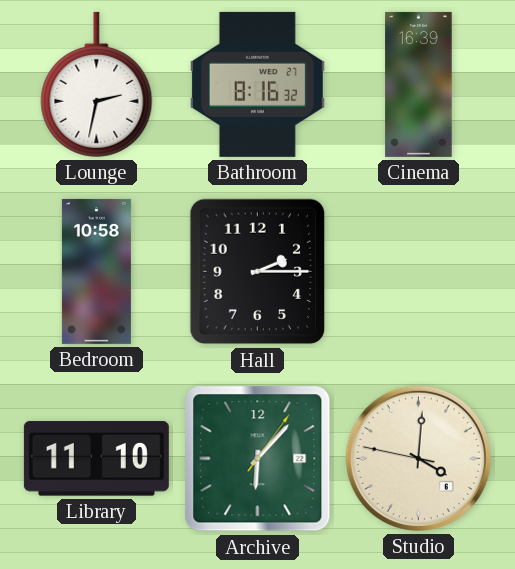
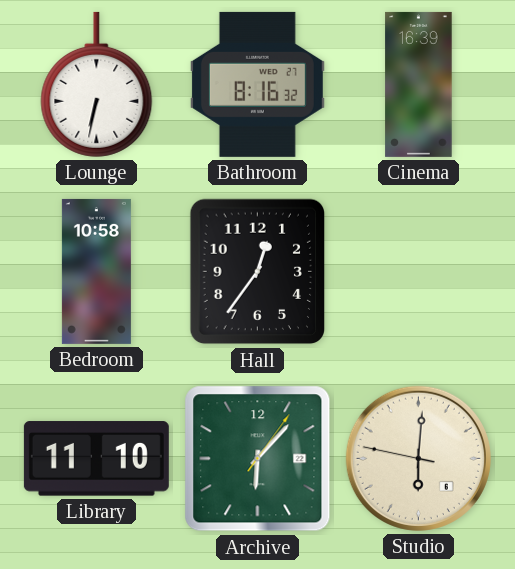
Lounge: 2:32 -> 6:32 (97, 84)
Hall: 2:15 -> 12:36 (258, 272)
Studio: 4:00 -> 6:00 (418, 458)
